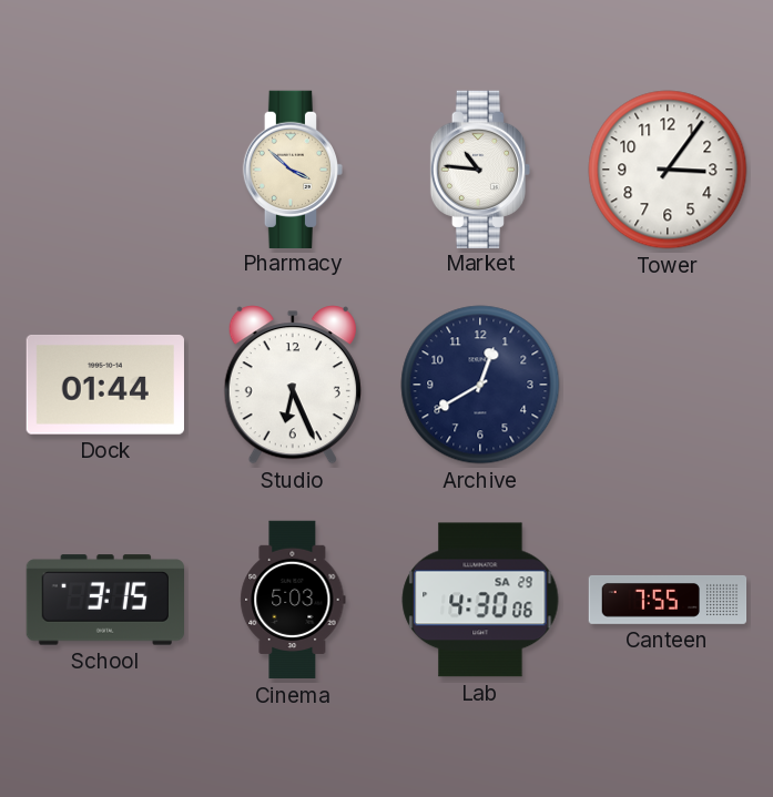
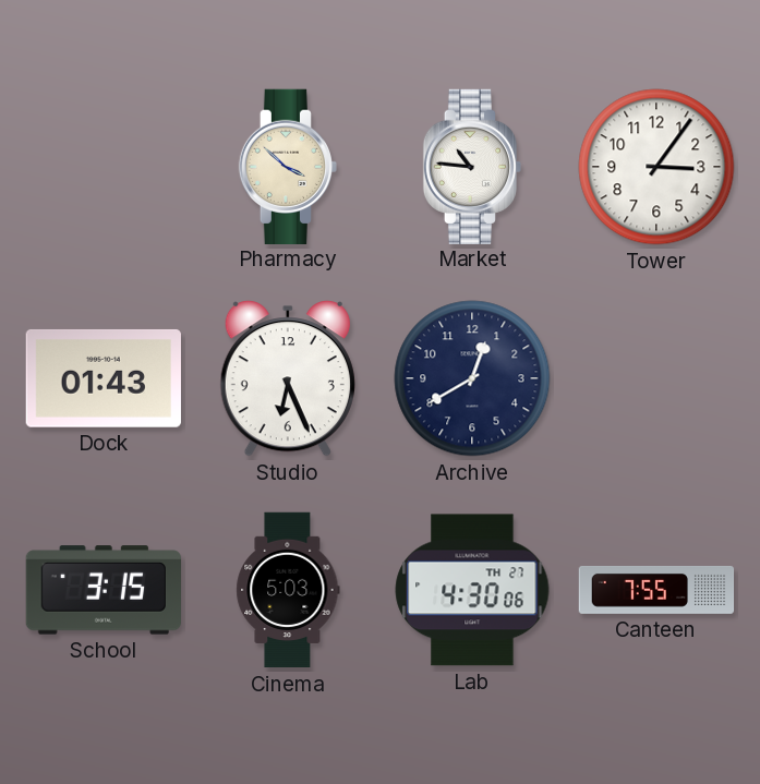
Dock: 01:44 -> 01:43 (104, 378)
Lab date: SA 29 -> TH 27 (472, 590)
